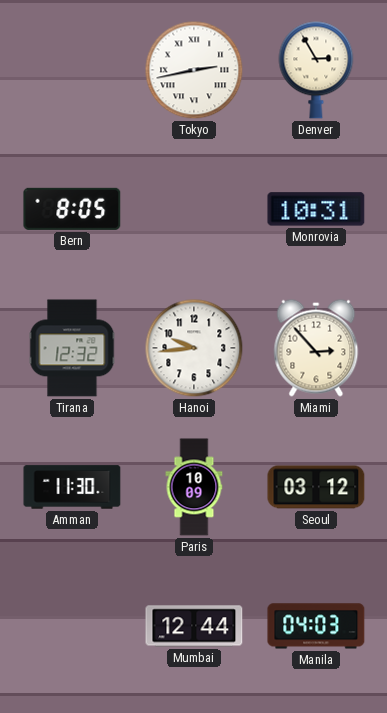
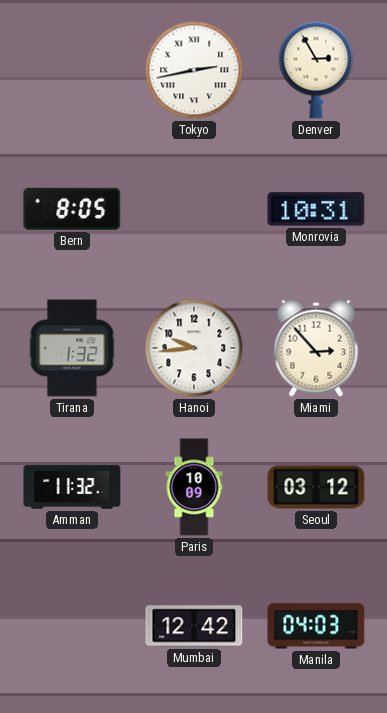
Tirana: 12:32 -> 1:32 (72, 348)
Amman: 11:30 -> 11:32 (72, 487)
Mumbai: 12:44 -> 12:42 (194, 626)
